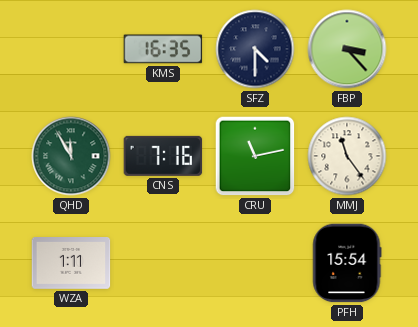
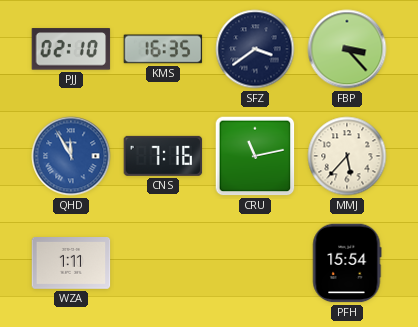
PJJ: none -> 02:10 (71, 49)
SFZ: 4:30 -> 3:39 (255, 49)
QHD dial: green -> blue (71, 156)
MMJ: 11:24 -> 5:37 (347, 156)
